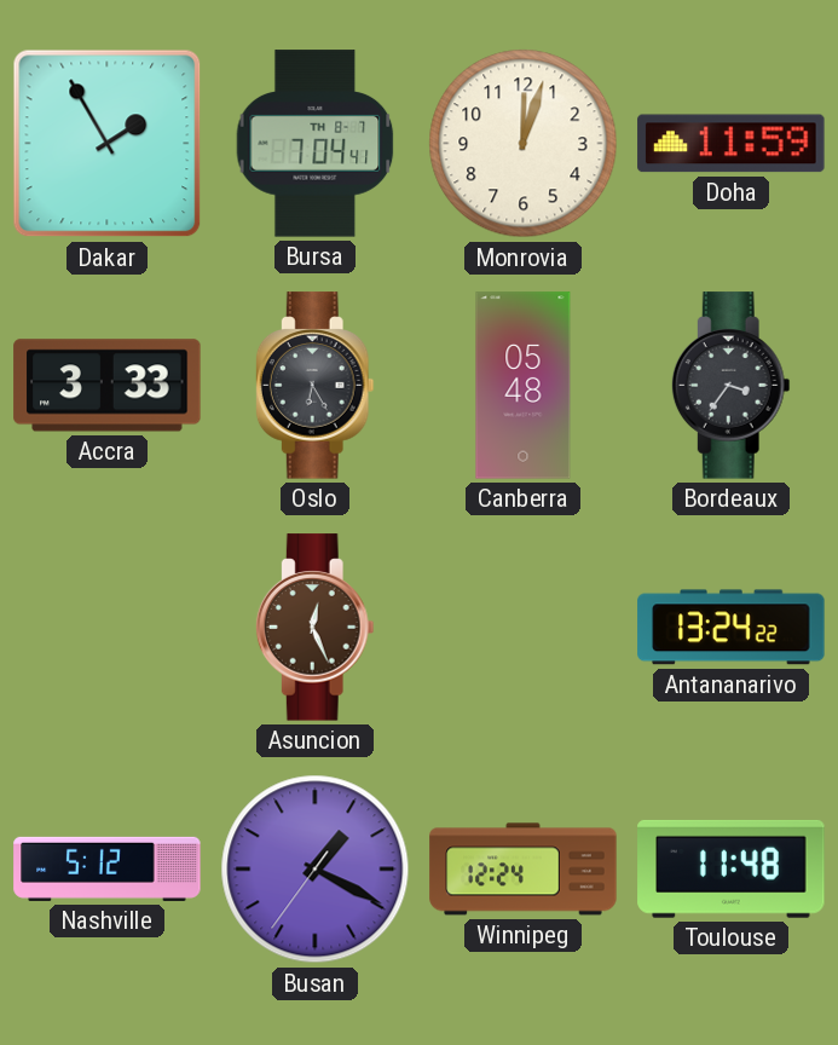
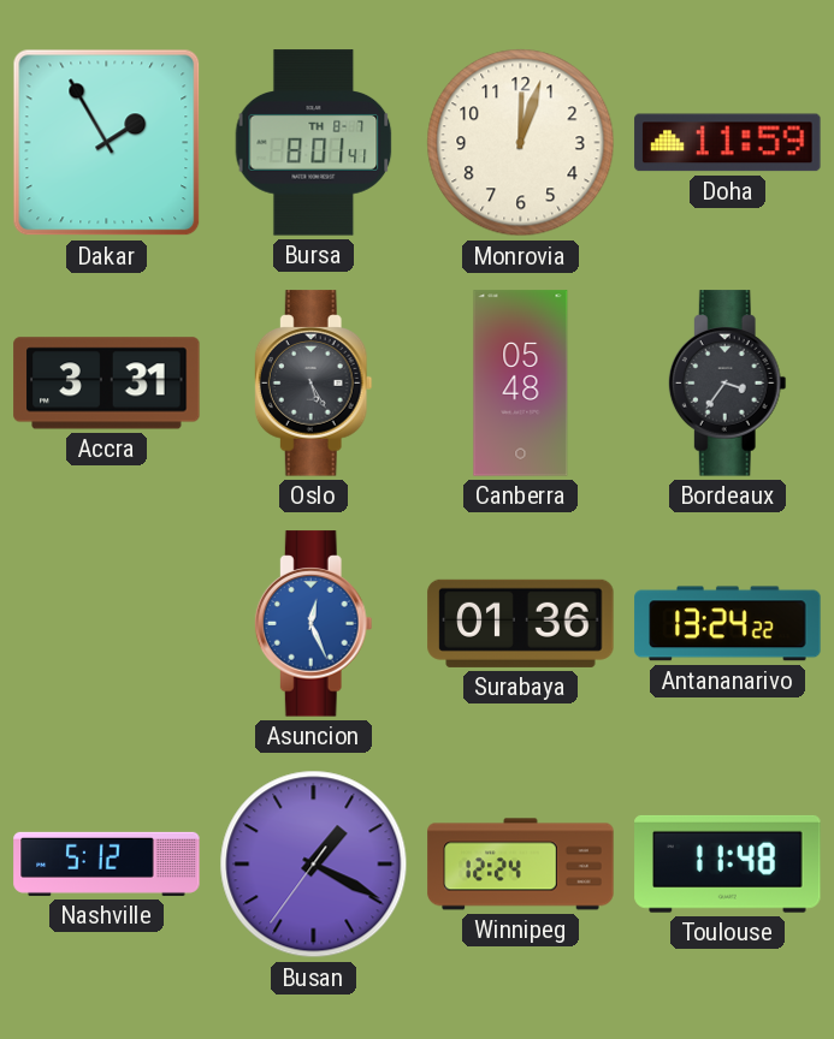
Bursa: 7:04 -> 8:01 (314, 143)
Accra: 3:33 -> 3:31 (107, 384)
Oslo: 6:25 -> 5:25 (313, 384)
Asuncion dial: brown -> blue (313, 624)
Surabaya: none -> 01:36 (521, 623)
